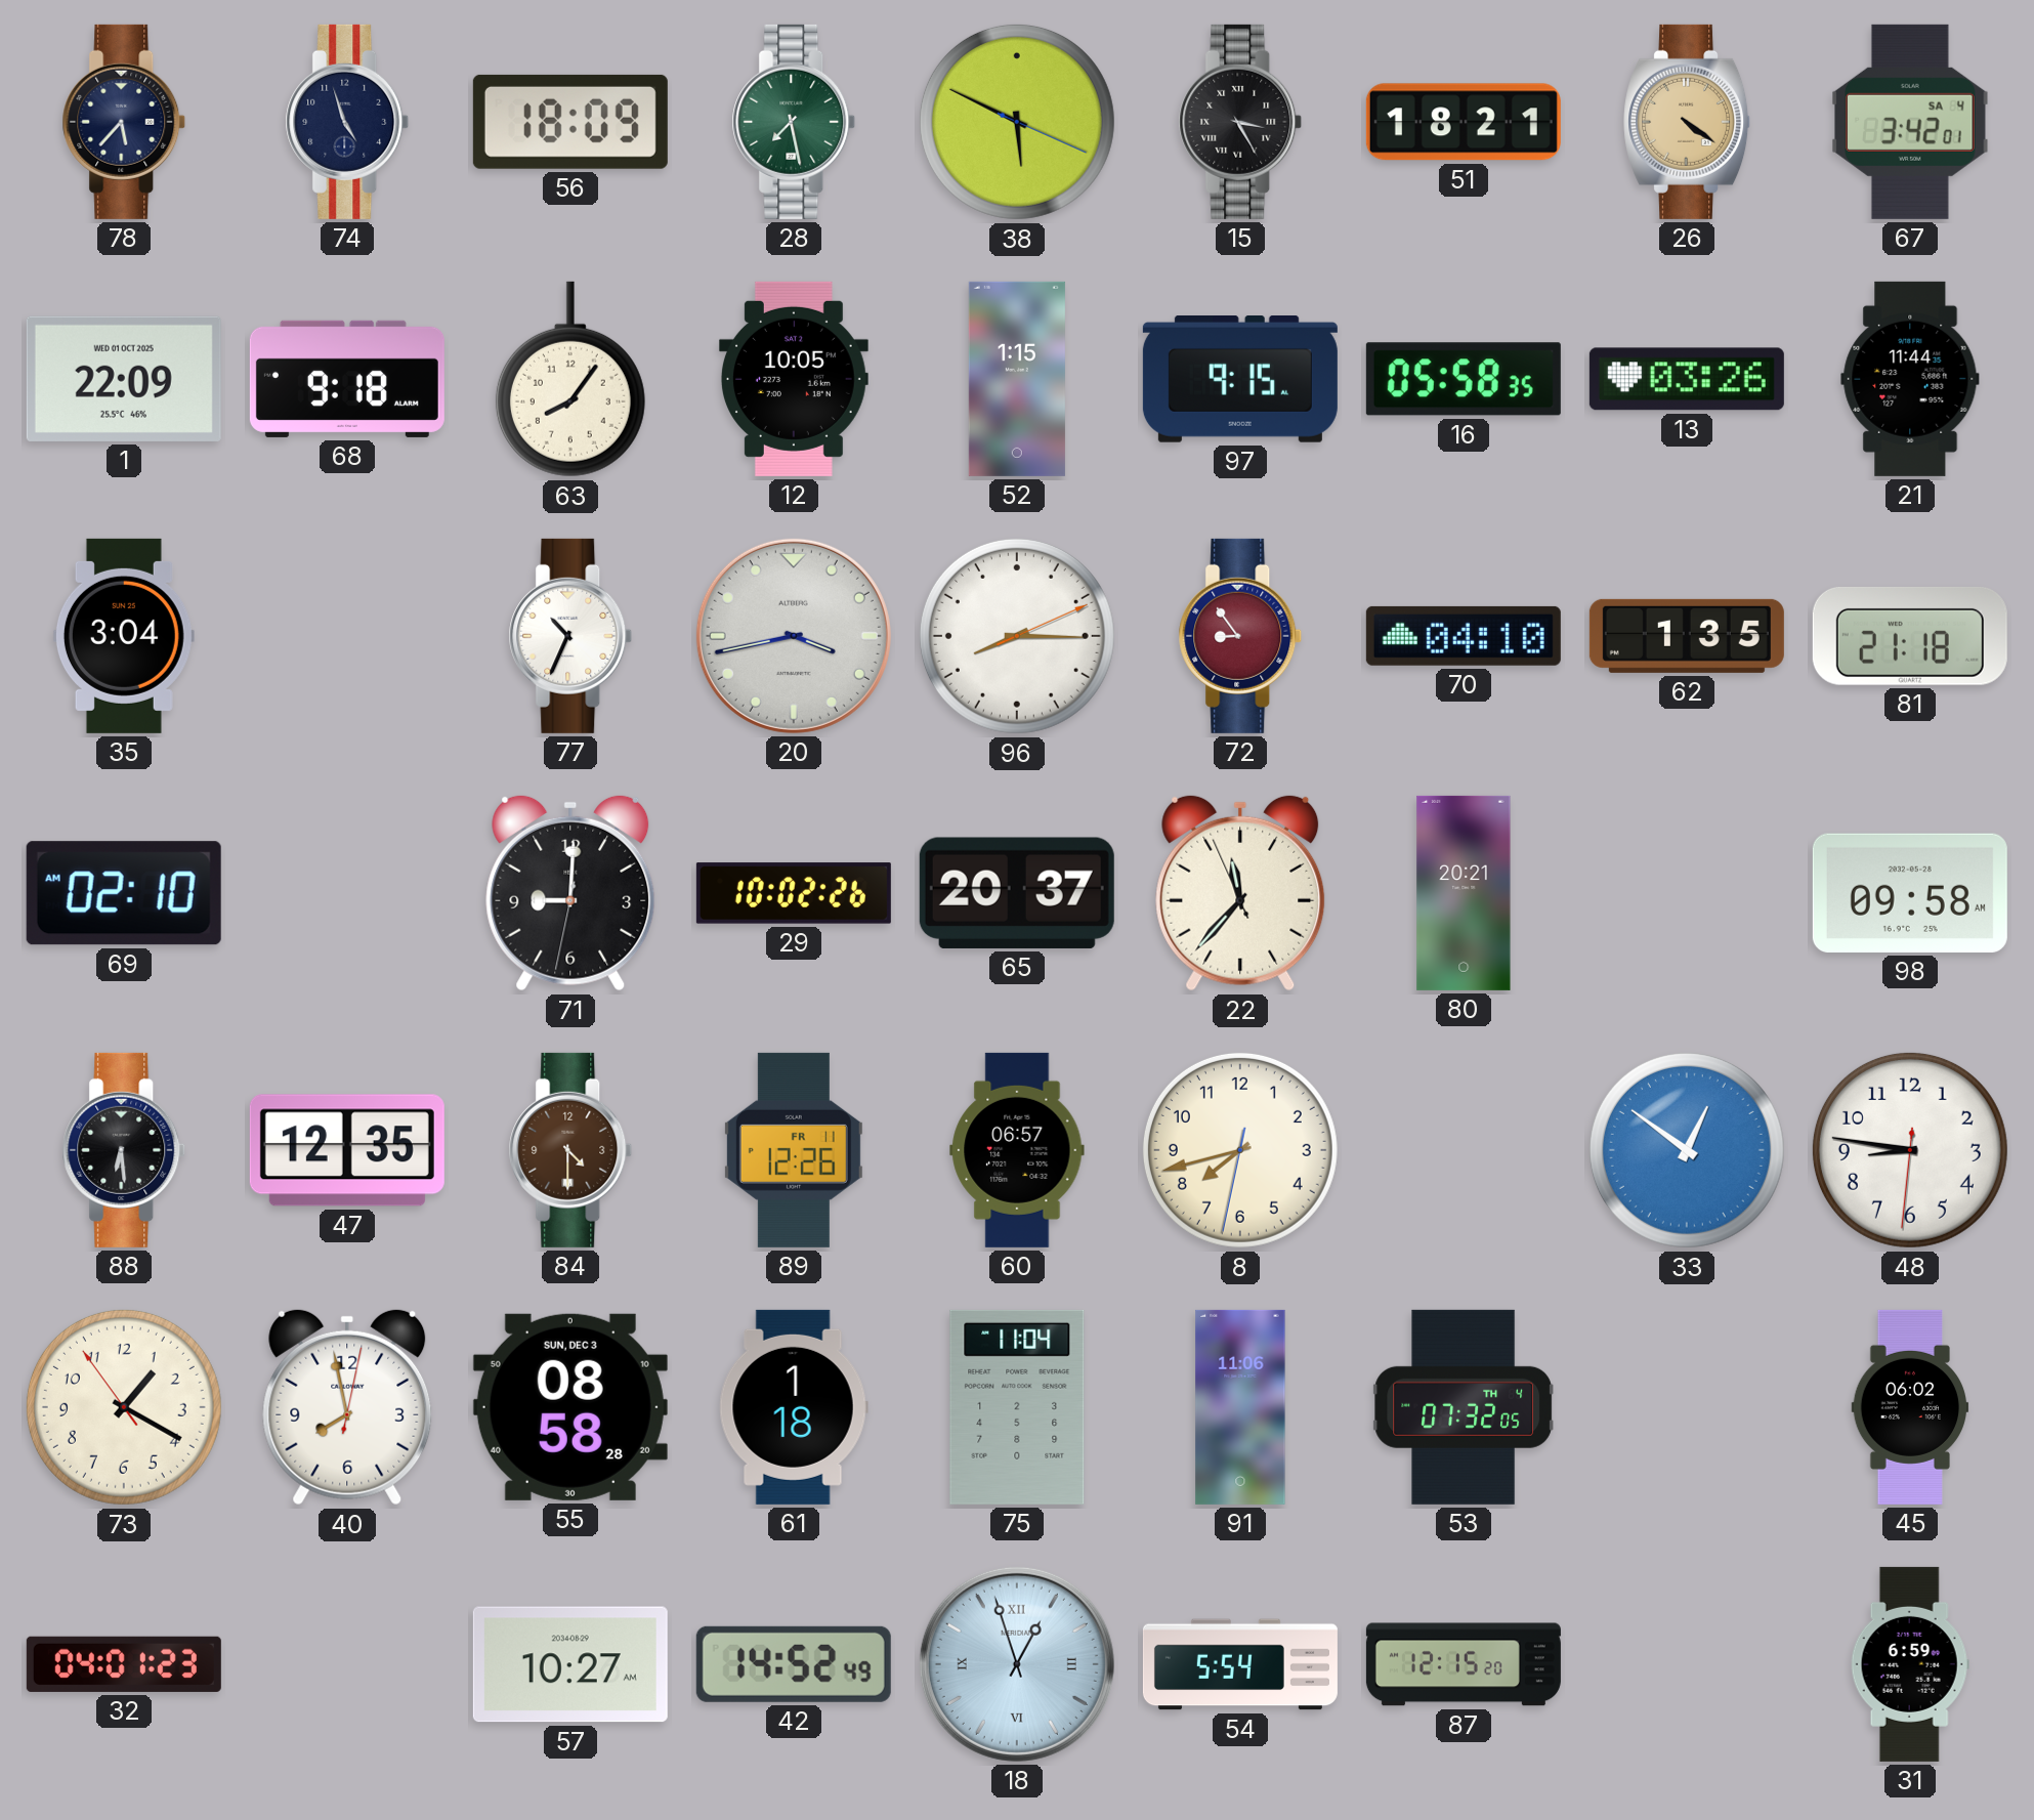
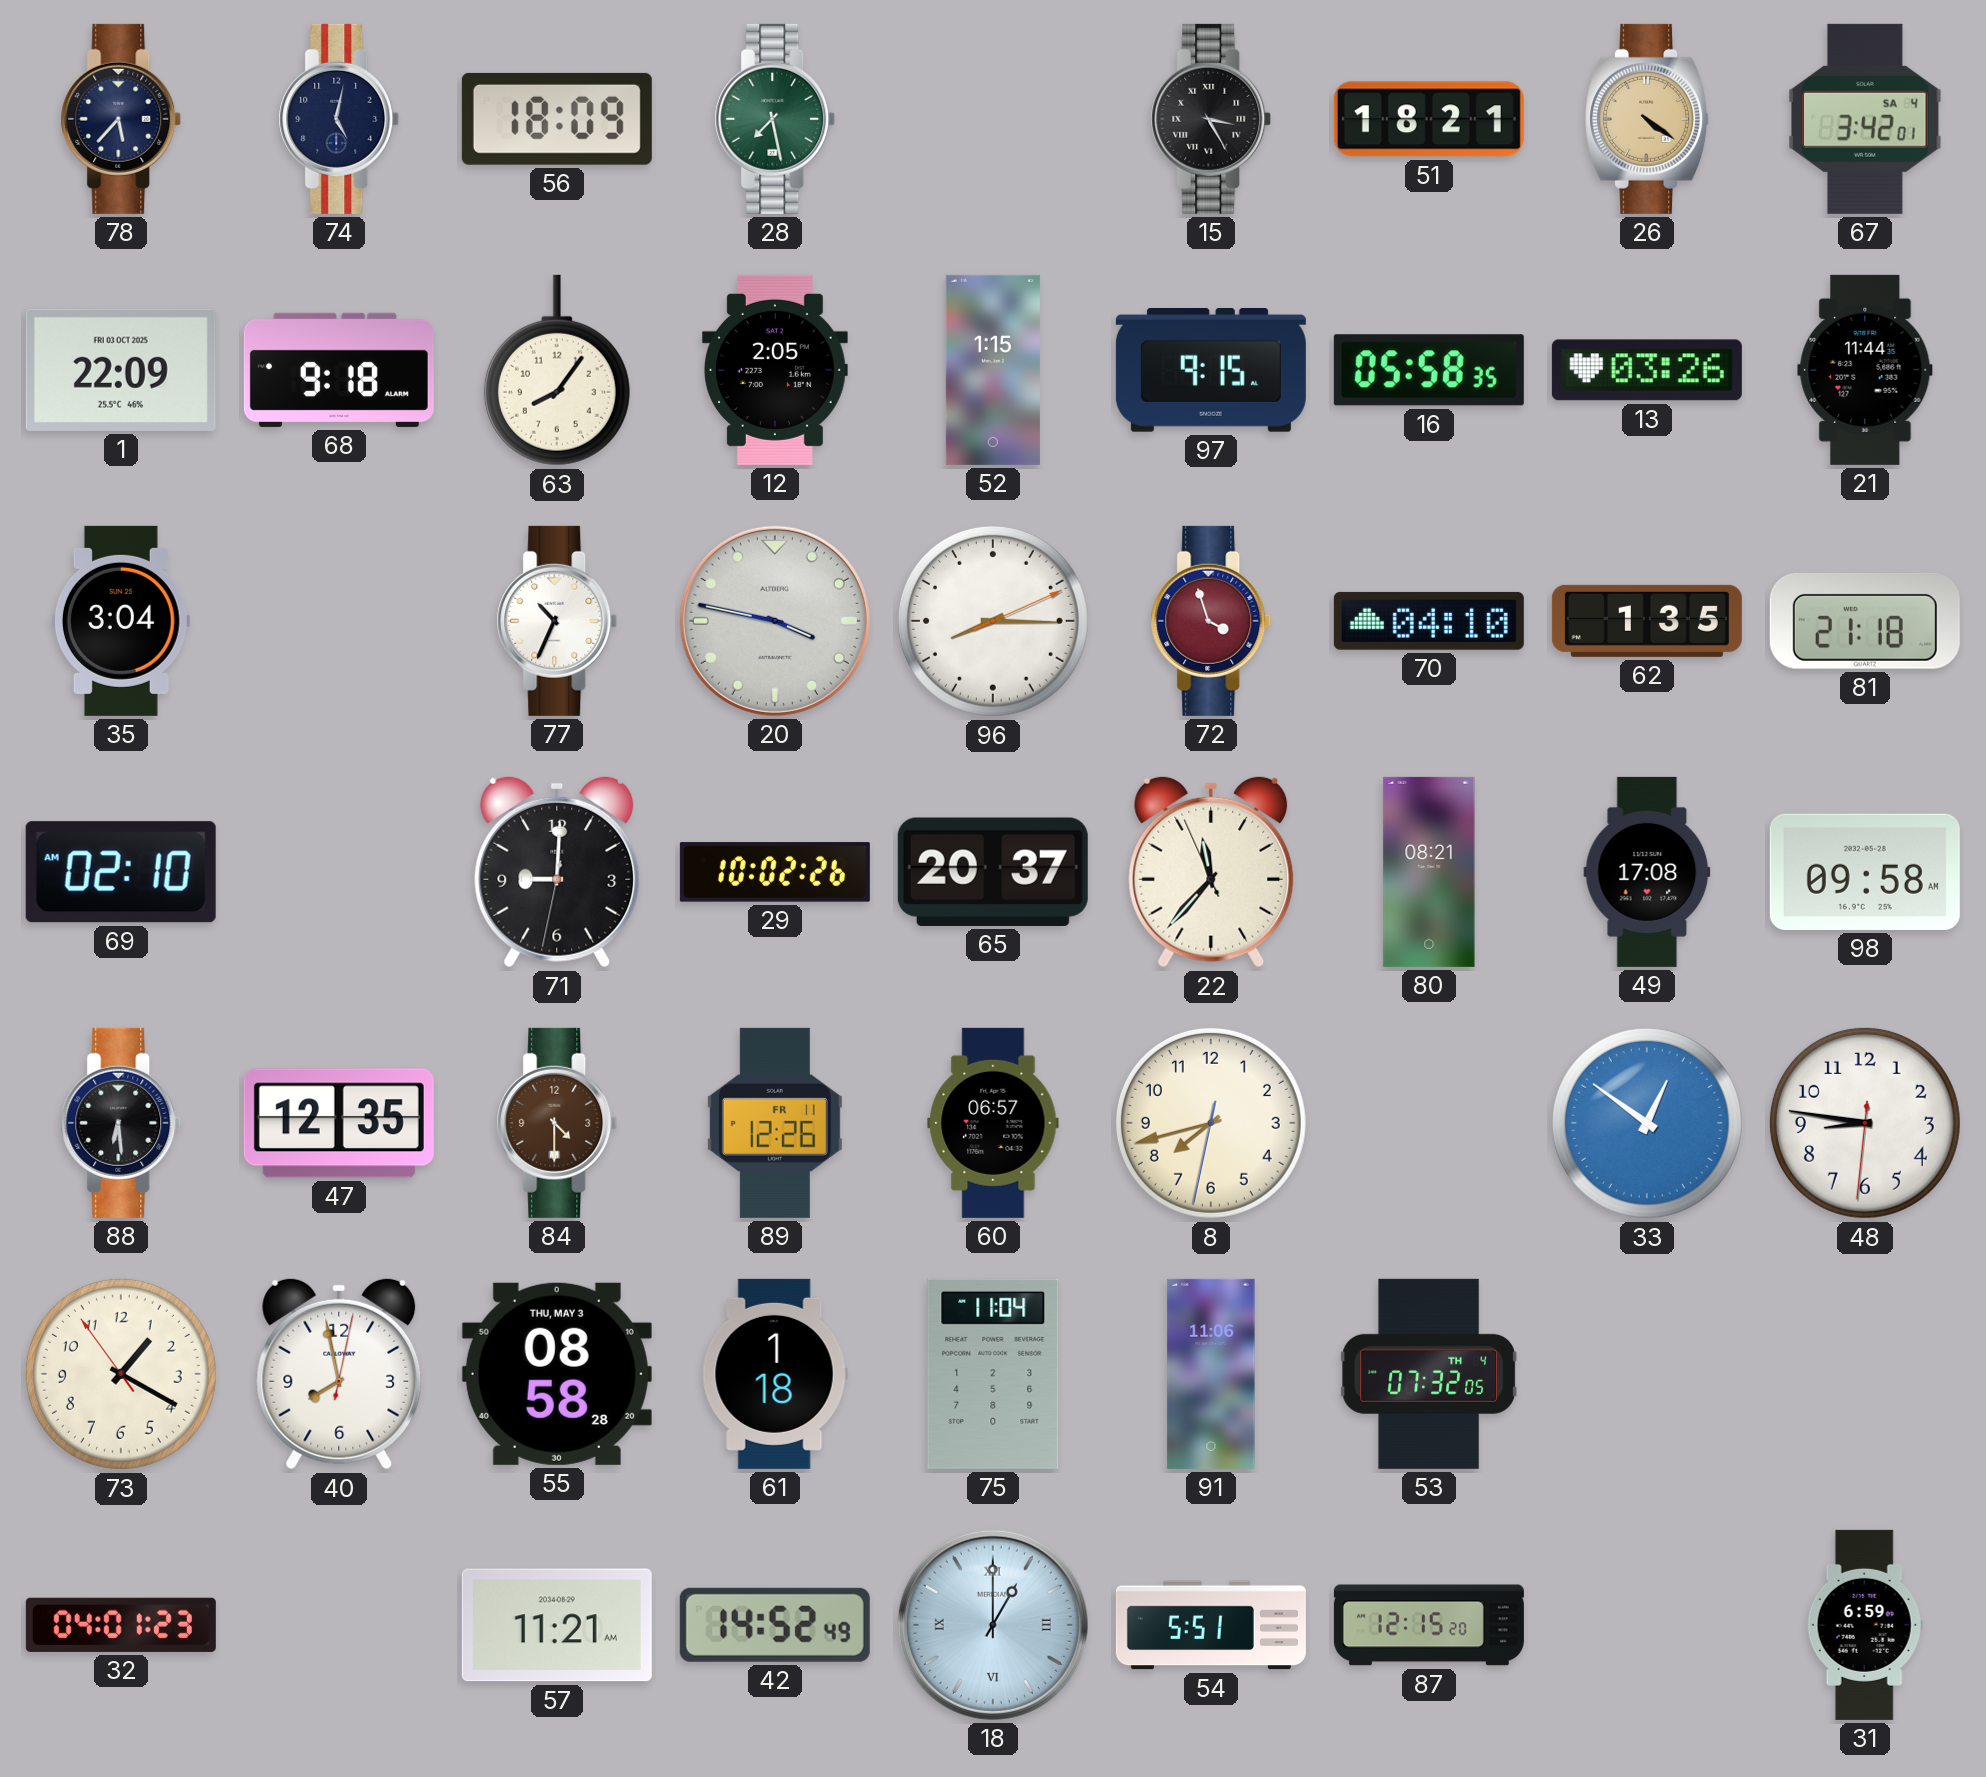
74: 4:57 -> 5:02 (339, 119)
38: 5:49 -> none (1017, 122)
1 date: WED 01 OCT 2025 -> FRI 03 OCT 2025 (121, 370)
12: 10:05 -> 2:05 (775, 370)
20: 3:43 -> 3:47 (775, 621)
72: 8:54 -> 3:57 (1211, 621)
80: 20:21 -> 08:21 (1429, 872)
49: none -> 17:08 (1647, 872)
55 date: SUN, DEC 3 -> THU, MAY 3 (557, 1374)
45: 06:02 -> none (1910, 1407)
57: 10:27 -> 11:21 (557, 1625)
18: 12:57 -> 1:00 (993, 1625)
54: 5:54 -> 5:51 (1211, 1625)
